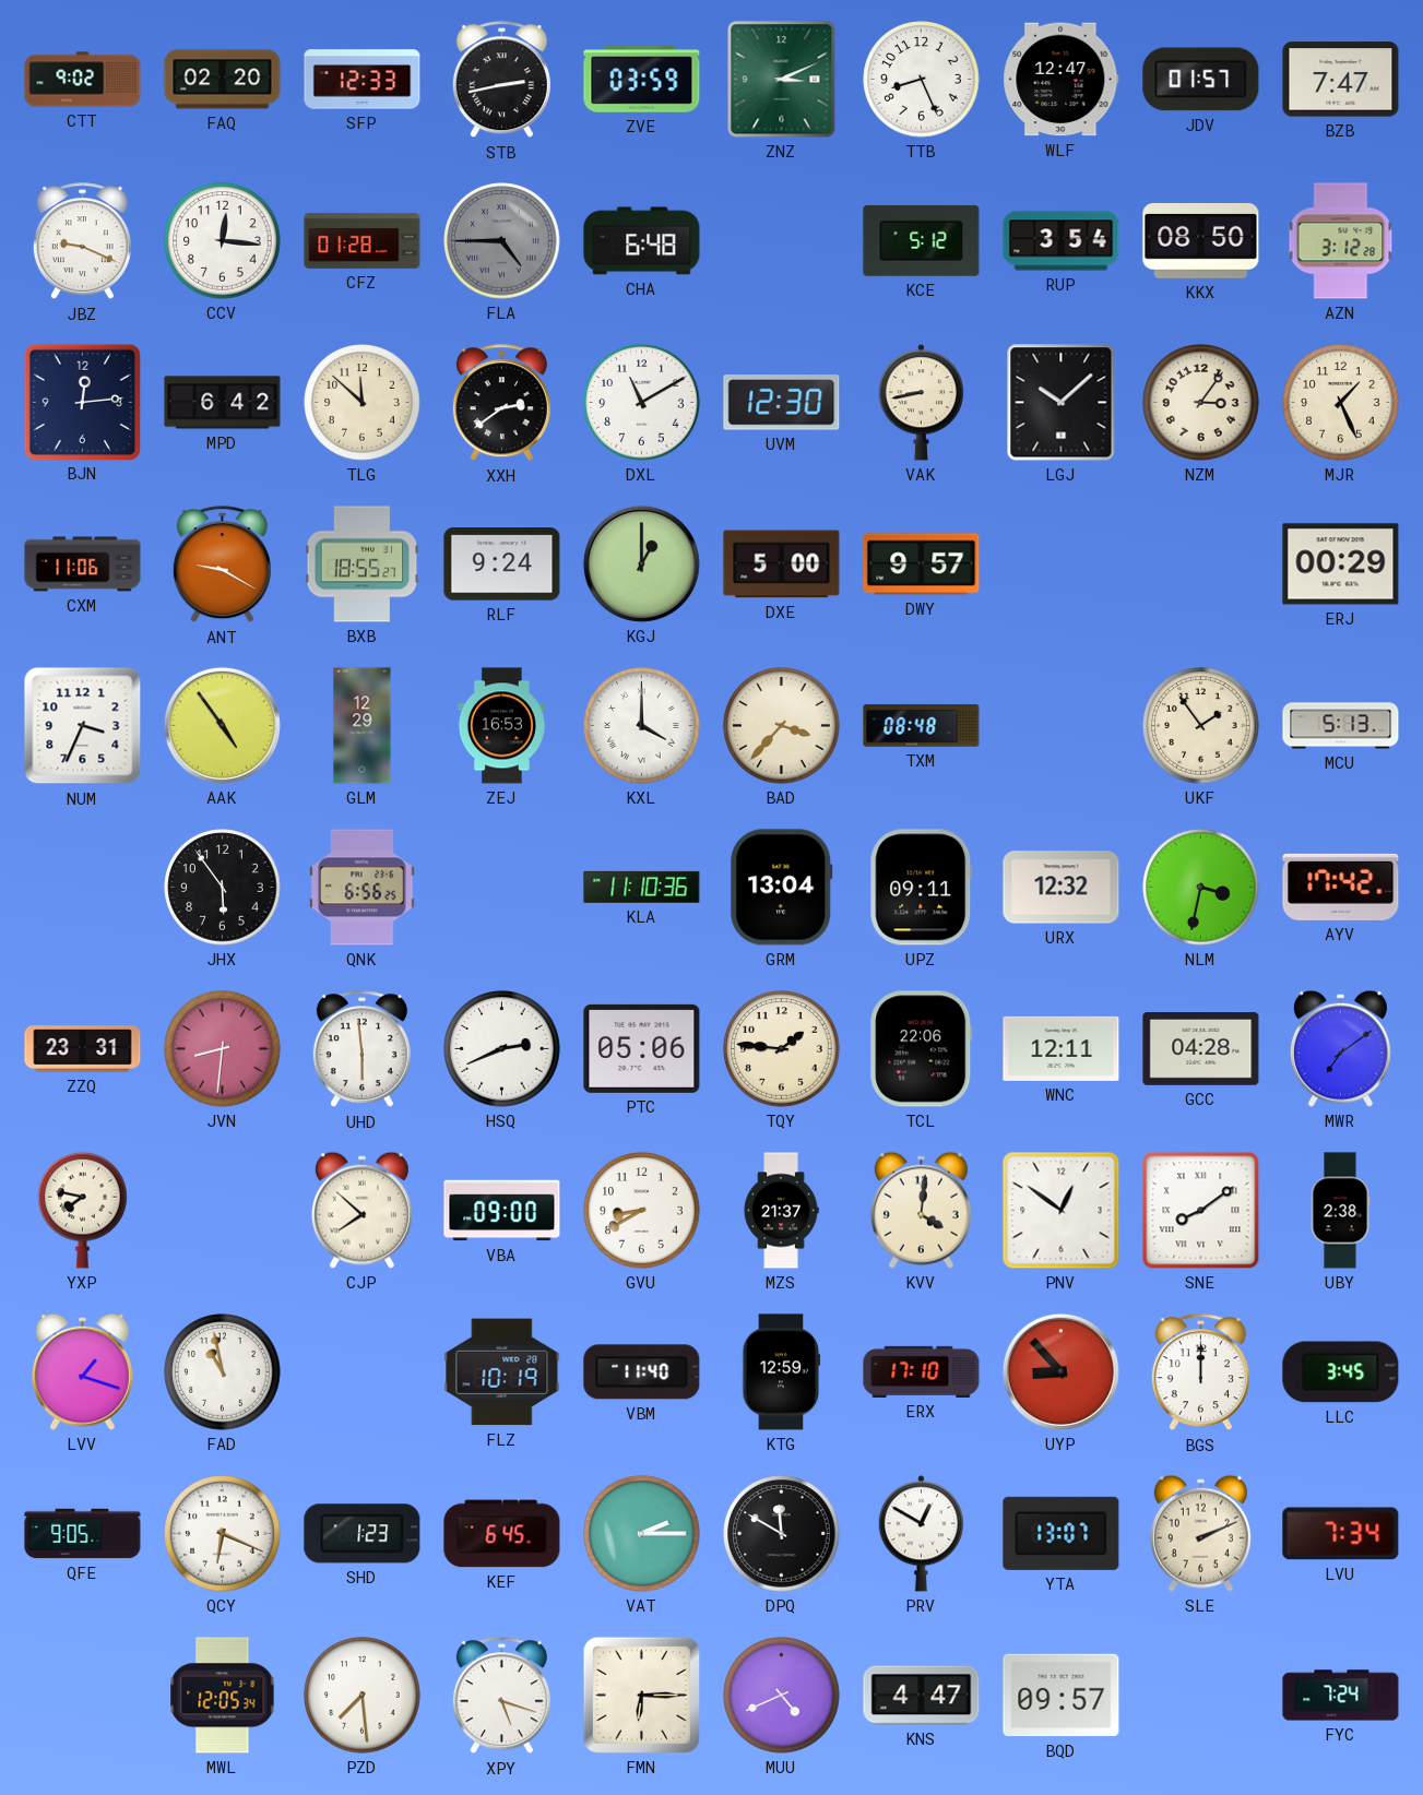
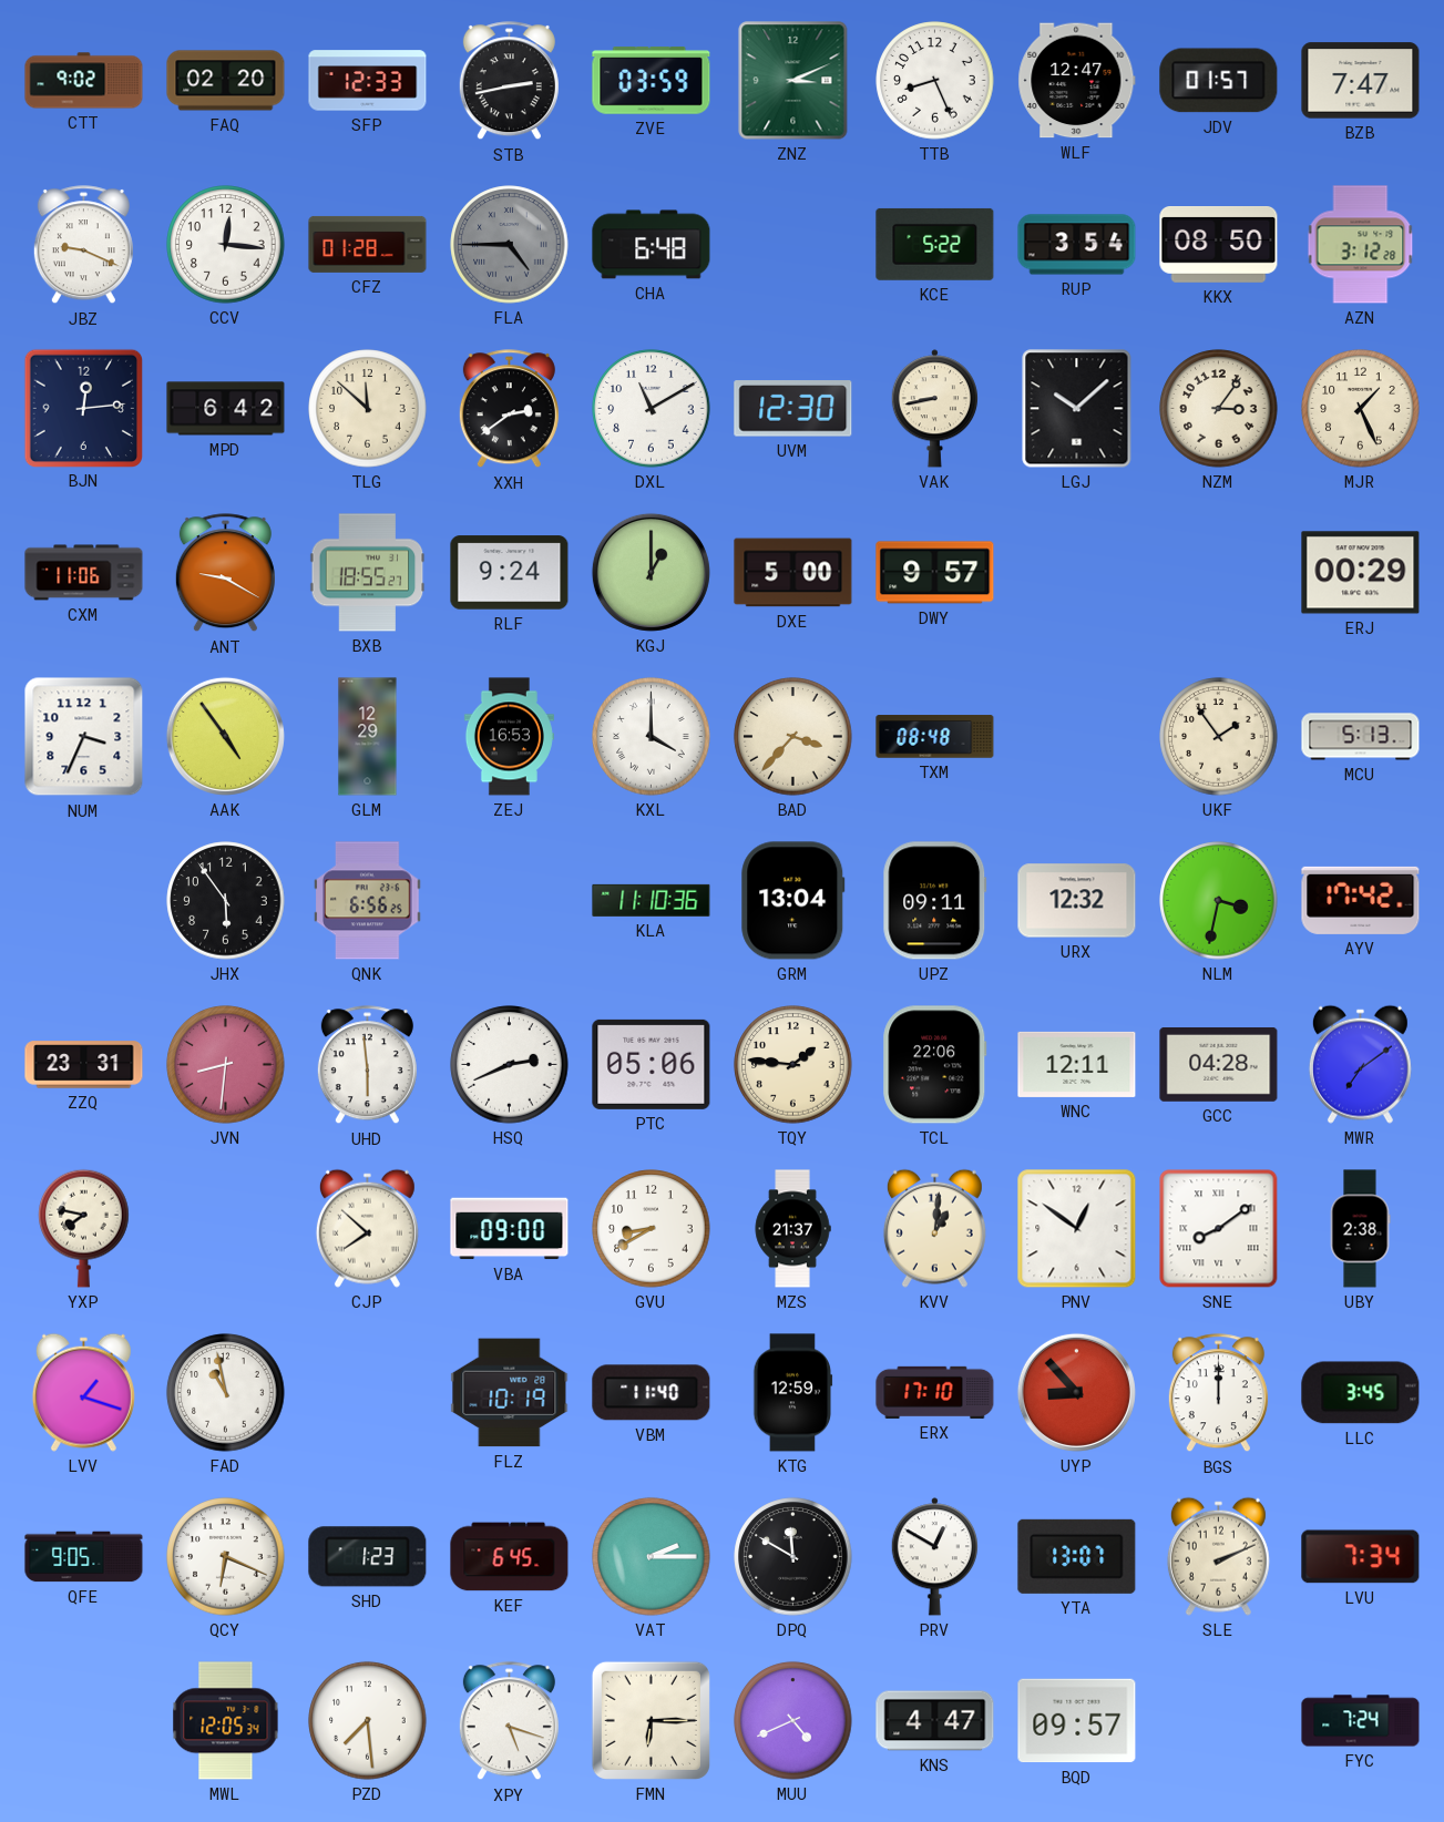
KCE: 5:12 -> 5:22 (935, 244)
KVV: 4:01 -> 1:01 (934, 1228)
